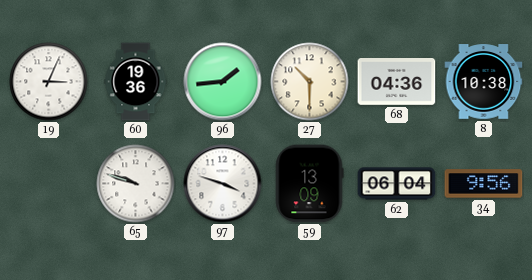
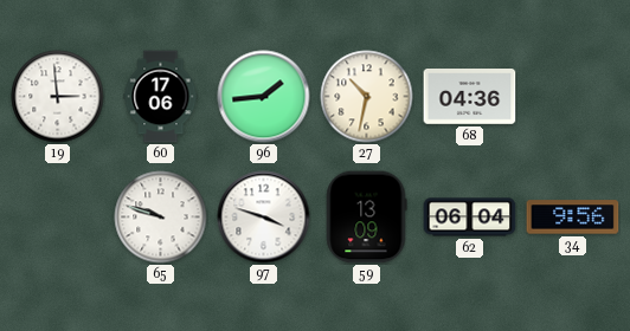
19: 3:04 -> 2:59 (58, 97)
60: 19:36 -> 17:06 (161, 97)
27: 10:30 -> 10:32 (367, 97)
8: 10:38 -> none (484, 82)
